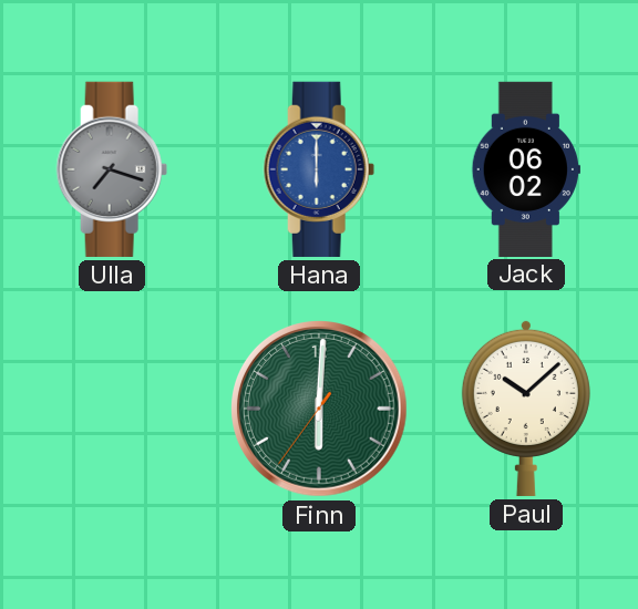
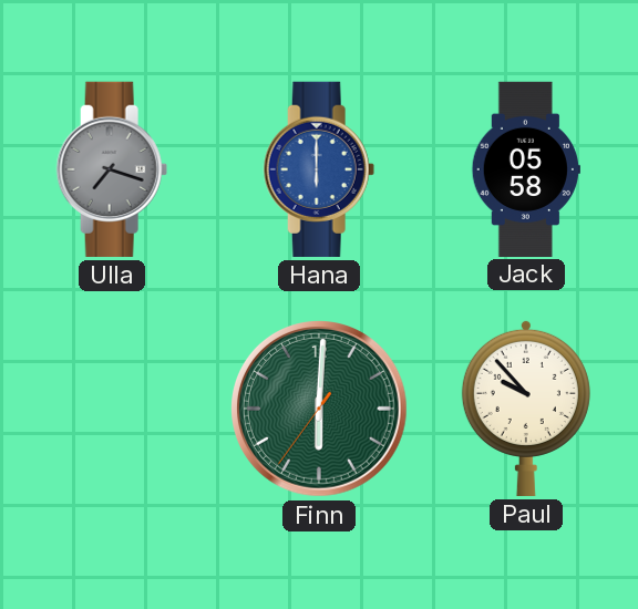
Jack: 06:02 -> 05:58 (526, 168)
Paul: 10:08 -> 9:53 (526, 407)
